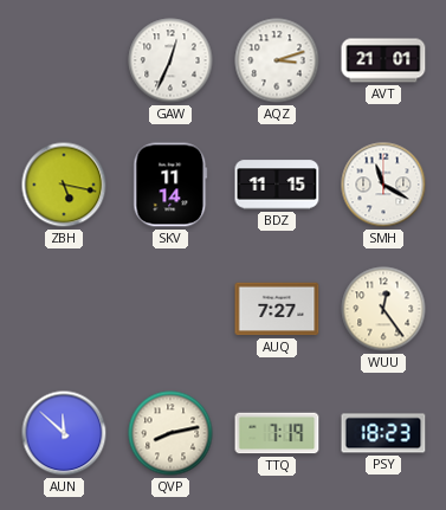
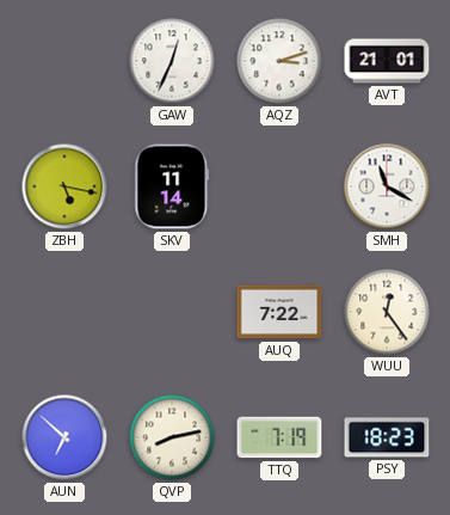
BDZ: 11:15 -> none (277, 185)
AUQ: 7:27 -> 7:22 (279, 312)
AUN: 11:52 -> 6:52 (64, 437)
